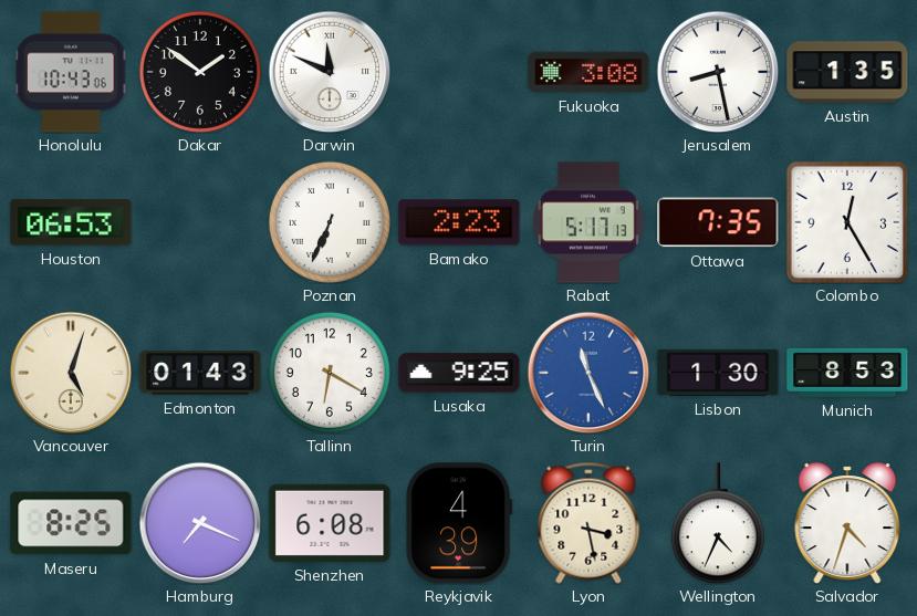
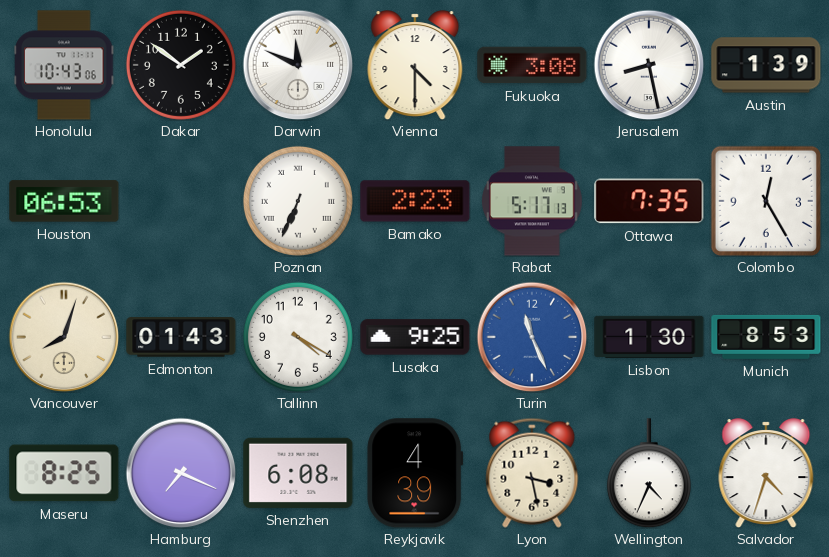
Vienna: none -> 4:30 (415, 65)
Austin: 1:35 -> 1:39 (766, 65)
Vancouver: 5:03 -> 8:03 (64, 337)
Tallinn: 6:20 -> 4:20 (298, 337)
